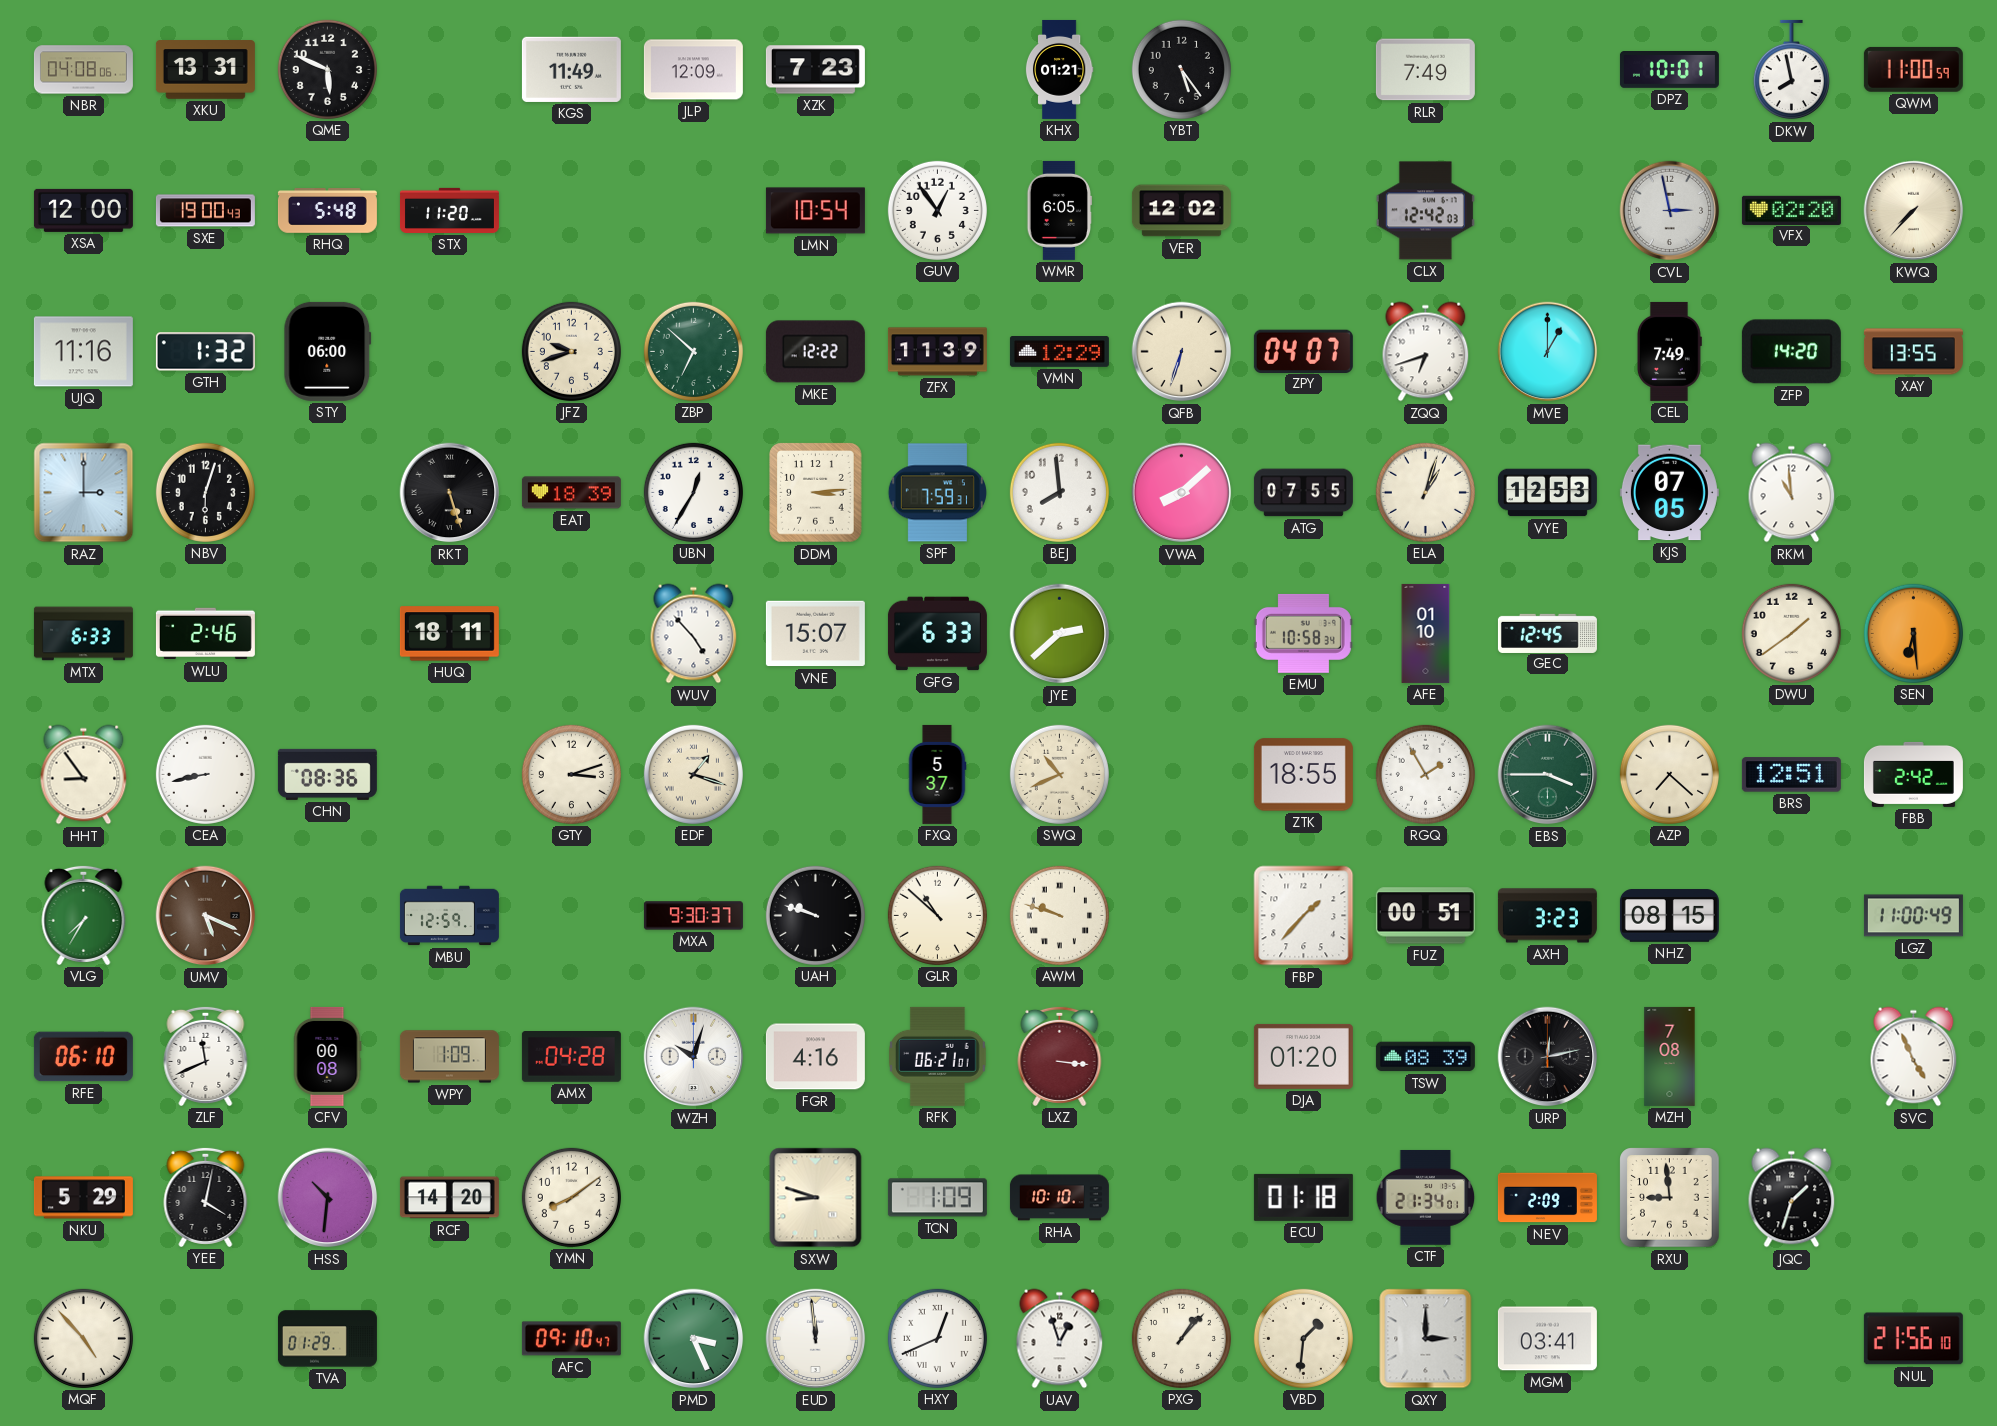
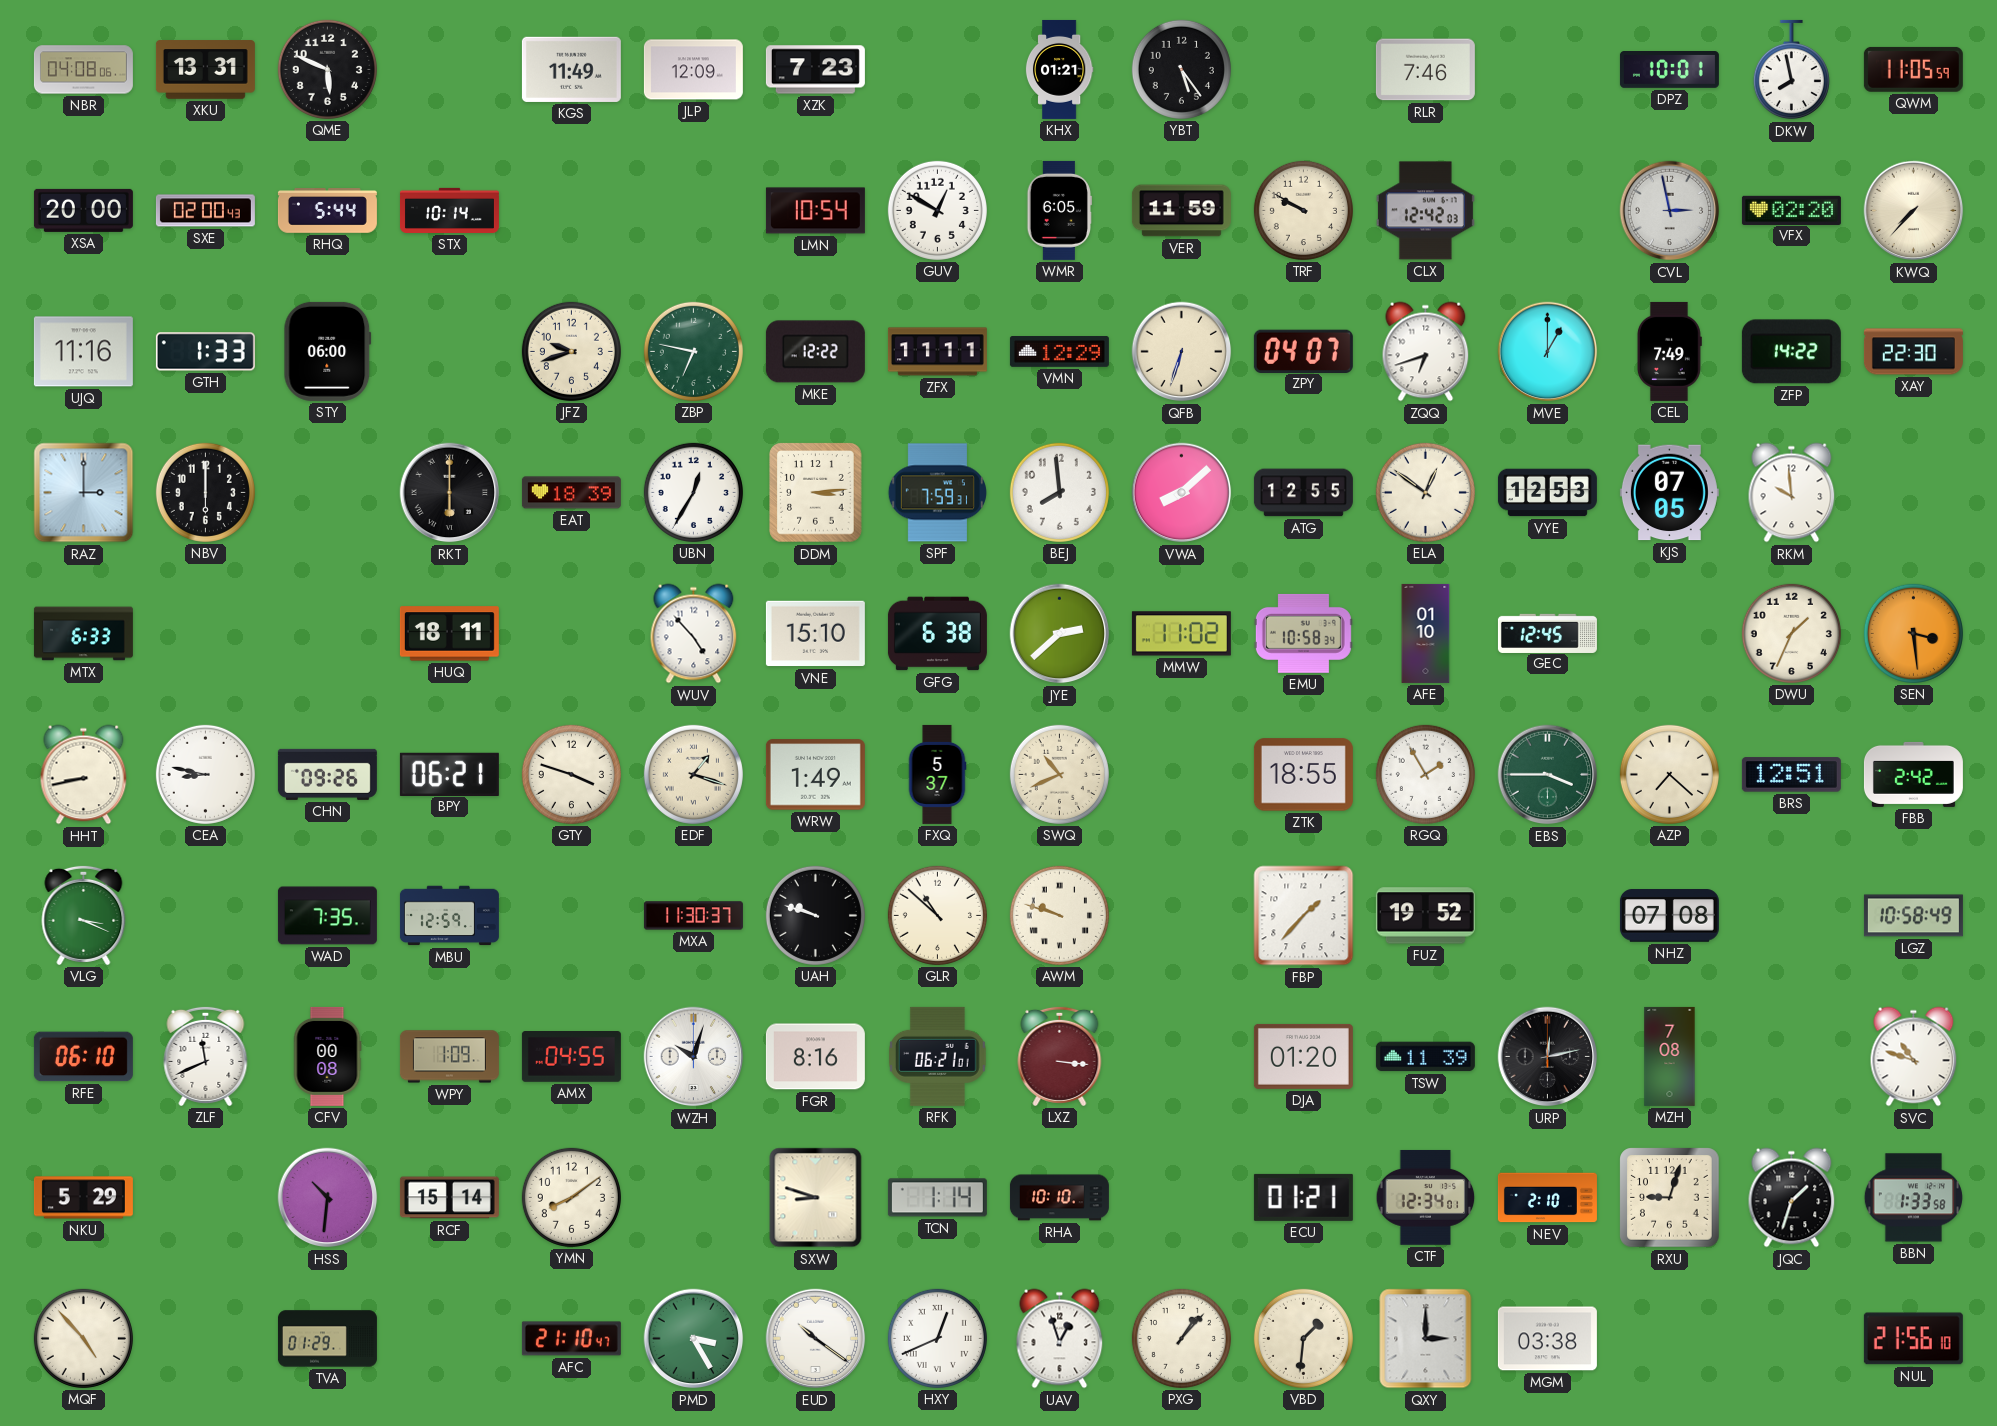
RLR: 7:49 -> 7:46 (1425, 70)
QWM: 11:00 -> 11:05 (1913, 69)
XSA: 12:00 -> 20:00 (83, 210)
SXE: 19:00 -> 02:00 (205, 211)
RHQ: 5:48 -> 5:44 (327, 211)
STX: 11:20 -> 10:14 (449, 210)
GUV: 12:54 -> 12:50 (937, 210)
VER: 12:02 -> 11:59 (1181, 211)
TRF: none -> 9:50 (1303, 210)
GTH: 1:32 -> 1:33 (205, 352)
ZBP: 6:52 -> 6:47 (693, 351)
ZFX: 11:39 -> 11:11 (937, 352)
ZFP: 14:20 -> 14:22 (1791, 352)
XAY: 13:55 -> 22:30 (1913, 352)
NBV: 6:03 -> 6:00 (205, 492)
RKT: 5:27 -> 6:00 (450, 493)
ATG: 07:55 -> 12:55 (1303, 493)
ELA: 1:03 -> 12:51 (1425, 492)
RKM: 10:59 -> 9:59 (1792, 493)
WLU: 2:46 -> none (205, 634)
VNE: 15:07 -> 15:10 (815, 634)
GFG: 6:33 -> 6:38 (937, 634)
MMW: none -> 11:02 (1181, 634)
DWU: 1:39 -> 1:34 (1791, 633)
SEN: 6:29 -> 3:29 (1913, 633)
HHT: 8:54 -> 8:43 (84, 775)
CEA: 8:43 -> 8:47 (205, 774)
CHN: 08:36 -> 09:26 (327, 774)
BPY: none -> 06:21 (449, 774)
GTY: 3:12 -> 3:48 (571, 774)
WRW: none -> 1:49 (815, 775)
VLG: 7:35 -> 3:19 (84, 915)
UMV: 5:19 -> none (206, 916)
WAD: none -> 7:35 (327, 916)
MXA: 9:30 -> 11:30 (693, 916)
FUZ: 00:51 -> 19:52 (1425, 916)
AXH: 3:23 -> none (1547, 916)
NHZ: 08:15 -> 07:08 (1669, 916)
LGZ: 11:00 -> 10:58 (1913, 916)
AMX: 04:28 -> 04:55 (571, 1057)
FGR: 4:16 -> 8:16 (815, 1057)
TSW: 08:39 -> 11:39 (1425, 1057)
SVC: 4:56 -> 10:48 (1914, 1057)
YEE: 4:02 -> none (206, 1197)
RCF: 14:20 -> 15:14 (449, 1198)
TCN: 1:09 -> 1:14 (937, 1198)
ECU: 01:18 -> 01:21 (1303, 1197)
CTF: 21:34 -> 12:34 (1426, 1197)
NEV: 2:09 -> 2:10 (1547, 1198)
RXU: 8:59 -> 9:03 (1670, 1198)
BBN: none -> 1:33 (1913, 1198)
AFC: 09:10 -> 21:10 (571, 1339)
PMD: 3:26 -> 3:25 (694, 1339)
EUD: 11:59 -> 10:21 (816, 1339)
MGM: 03:41 -> 03:38 (1547, 1339)
